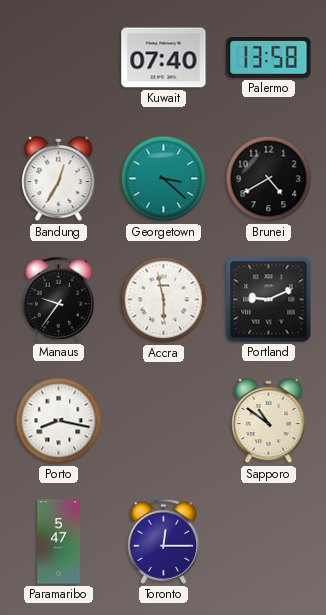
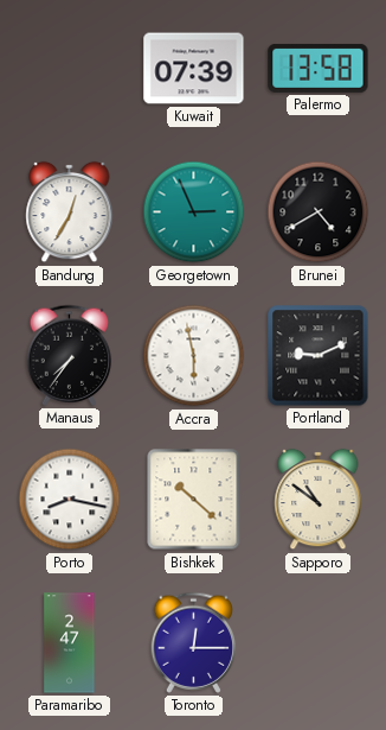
Kuwait: 07:40 -> 07:39 (194, 69)
Georgetown: 3:22 -> 2:56 (194, 212)
Manaus: 9:36 -> 7:36 (70, 355)
Bishkek: none -> 10:22 (194, 500)
Paramaribo: 5:47 -> 2:47 (70, 643)
